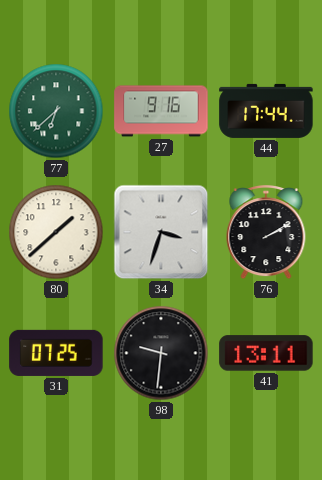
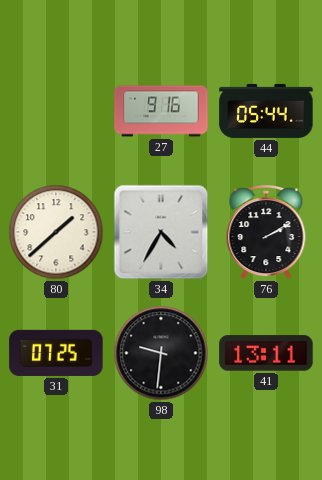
77: 6:38 -> none (56, 111)
44: 17:44 -> 05:44 (266, 111)
34: 3:33 -> 4:35 (161, 232)
